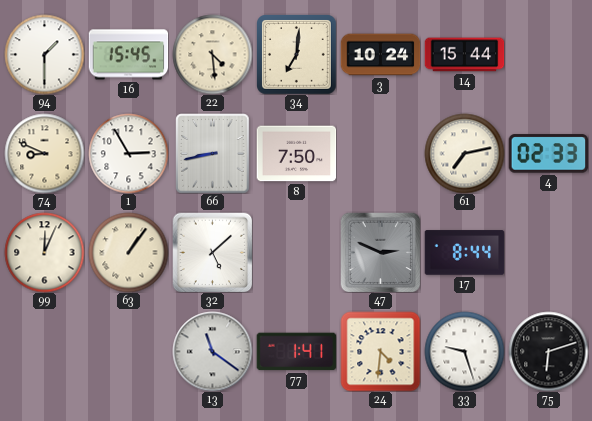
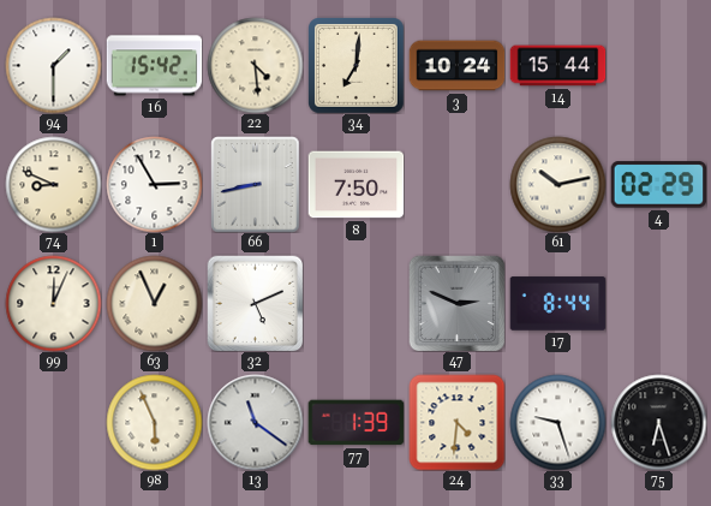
16: 15:45 -> 15:42 (154, 66)
61: 7:13 -> 10:13 (557, 184)
4: 02:33 -> 02:29 (658, 185)
63: 1:06 -> 12:56 (154, 303)
32: 5:08 -> 5:11 (255, 303)
98: none -> 5:56 (154, 422)
77: 1:41 -> 1:39 (355, 423)
75: 6:12 -> 6:27 (658, 422)
